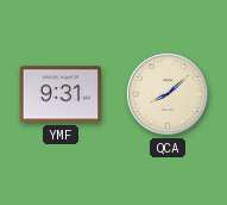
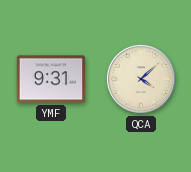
QCA: 8:08 -> 4:08 (141, 79)
